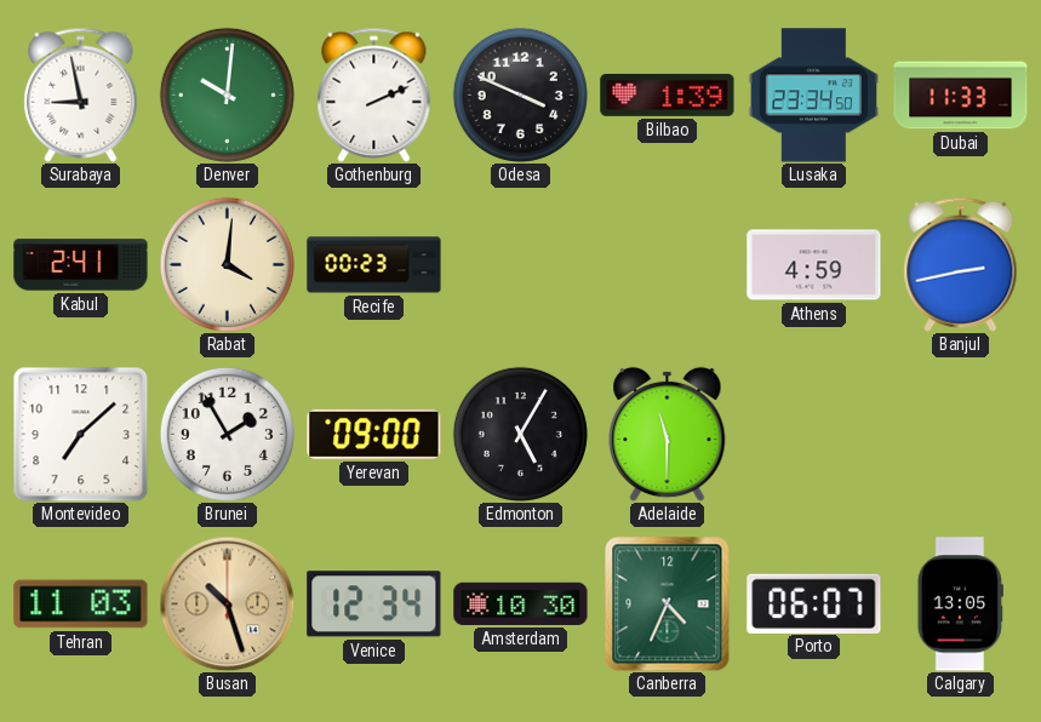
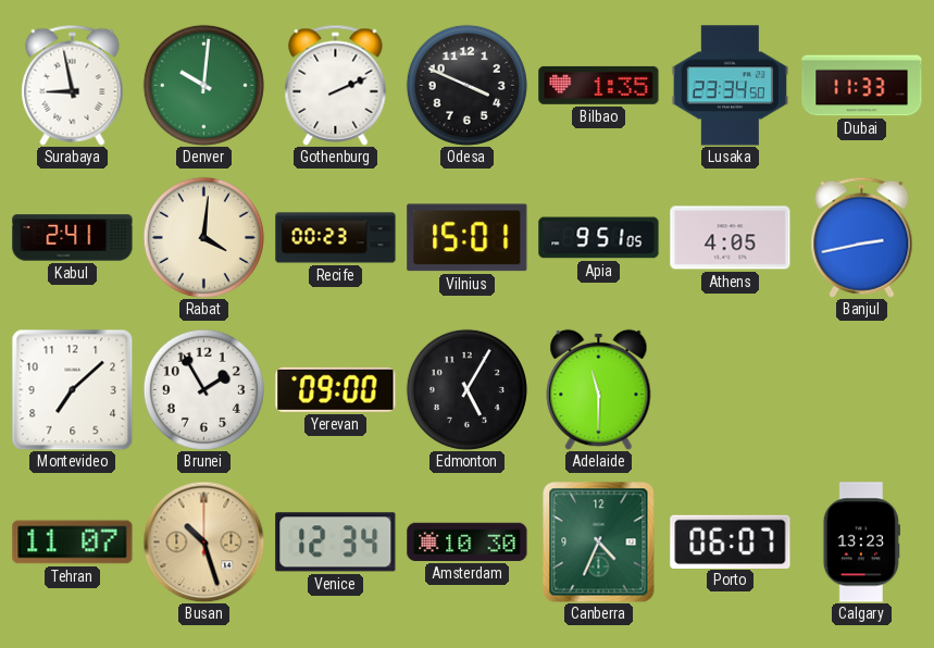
Bilbao: 1:39 -> 1:35 (599, 85)
Vilnius: none -> 15:01 (468, 238)
Apia: none -> 9:51 (599, 238)
Athens: 4:59 -> 4:05 (731, 238)
Tehran: 11:03 -> 11:07 (73, 543)
Calgary: 13:05 -> 13:23 (861, 543)
